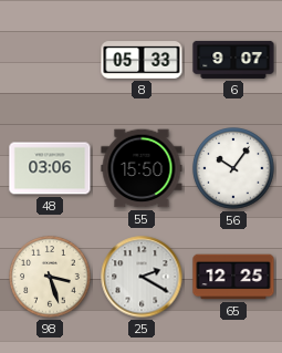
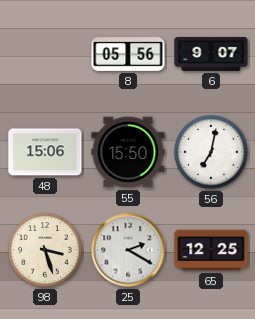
8: 05:33 -> 05:56 (128, 54)
48: 03:06 -> 15:06 (45, 152)
56: 10:06 -> 7:02 (211, 152)
